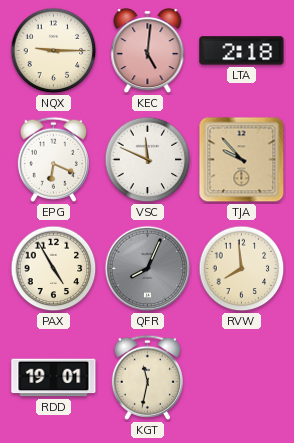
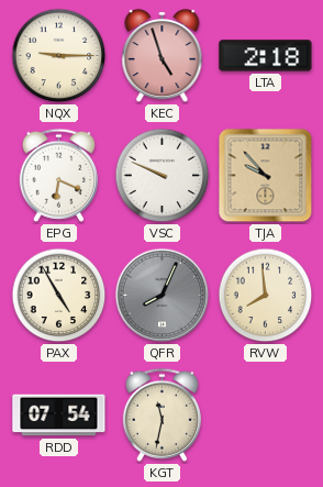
KEC: 5:01 -> 4:57 (163, 56)
VSC: 11:49 -> 9:49 (163, 176)
RDD: 19:01 -> 07:54 (59, 416)
